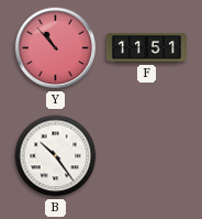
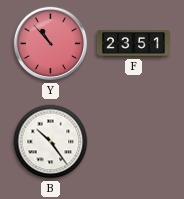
F: 11:51 -> 23:51 (133, 44)
